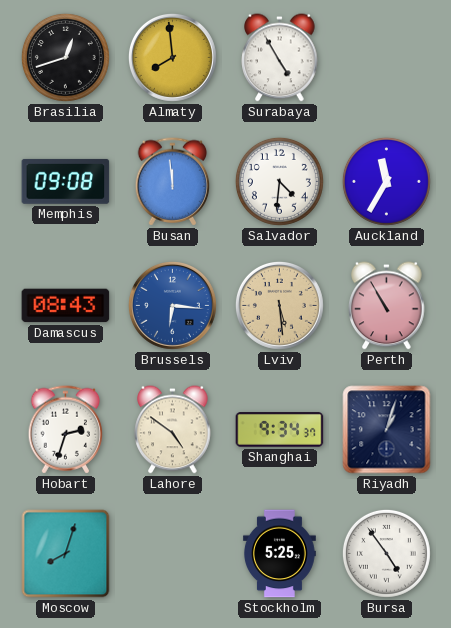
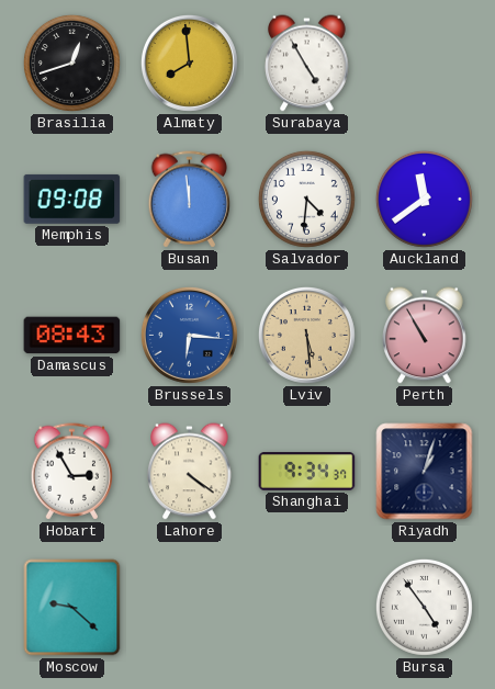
Auckland: 11:35 -> 11:39 (424, 199)
Hobart: 2:33 -> 2:55 (72, 472)
Lahore: 4:51 -> 4:21 (190, 472)
Moscow: 8:03 -> 9:22 (72, 608)
Stockholm: 5:25 -> none (280, 554)
